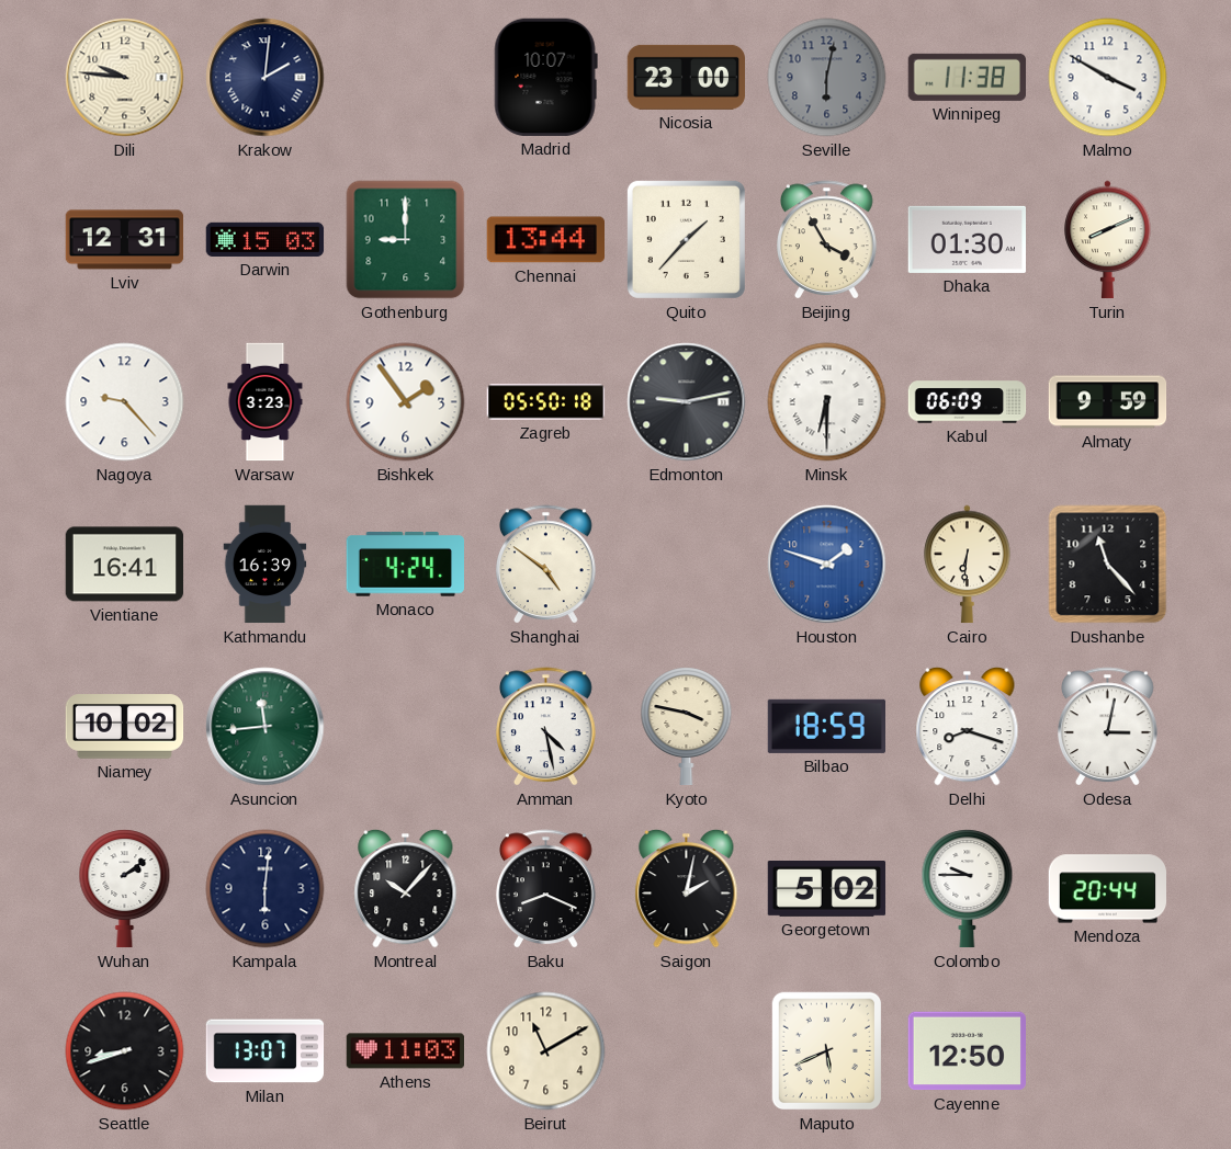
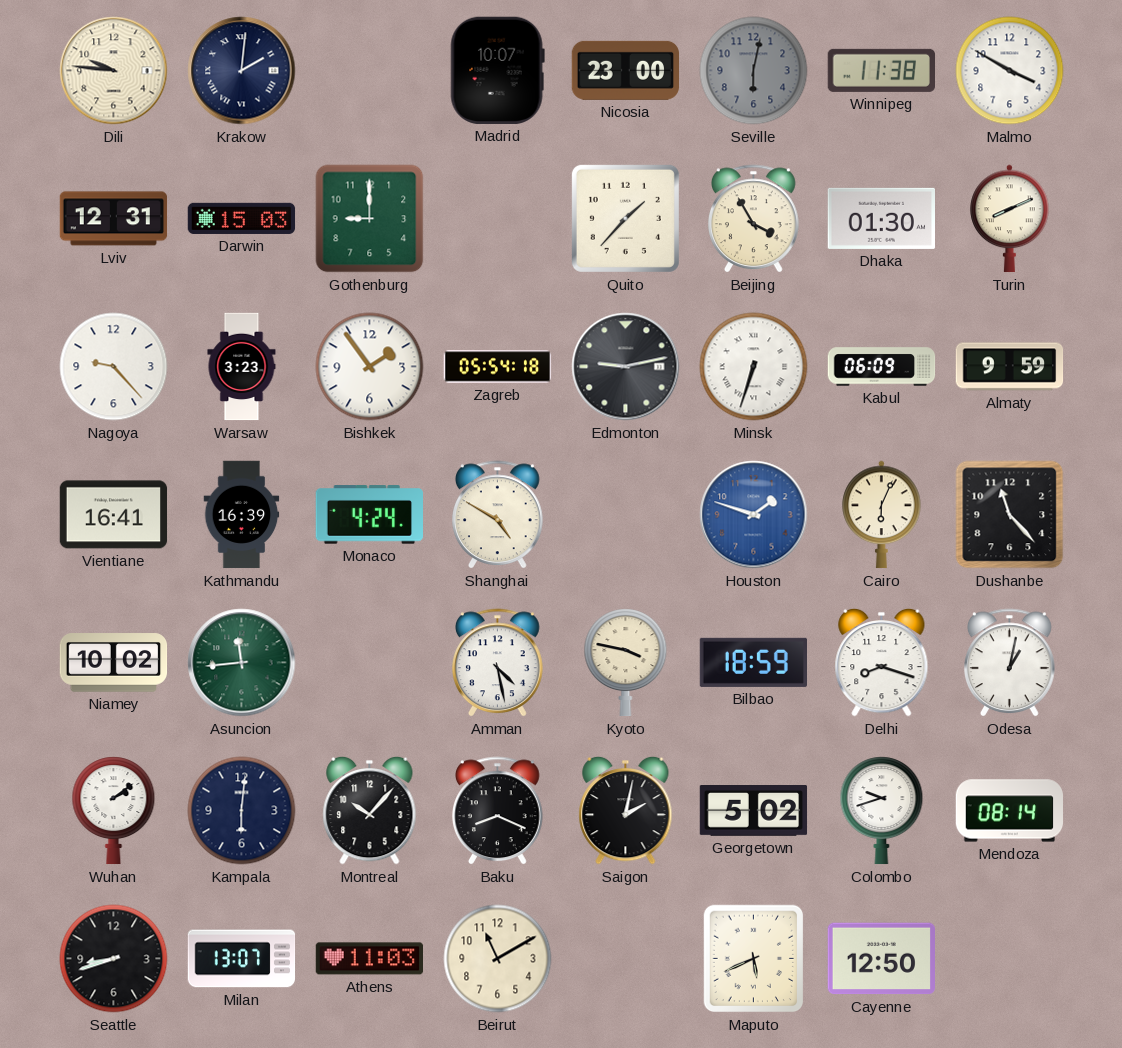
Chennai: 13:44 -> none (545, 240)
Zagreb: 05:50 -> 05:54 (498, 367)
Minsk: 6:30 -> 6:33 (754, 367)
Shanghai: 4:51 -> 4:50 (498, 515)
Cairo: 6:31 -> 6:04 (882, 515)
Odesa: 3:02 -> 1:02 (1010, 663)
Colombo: 9:45 -> 9:42 (882, 811)
Mendoza: 20:44 -> 08:14 (1010, 811)
